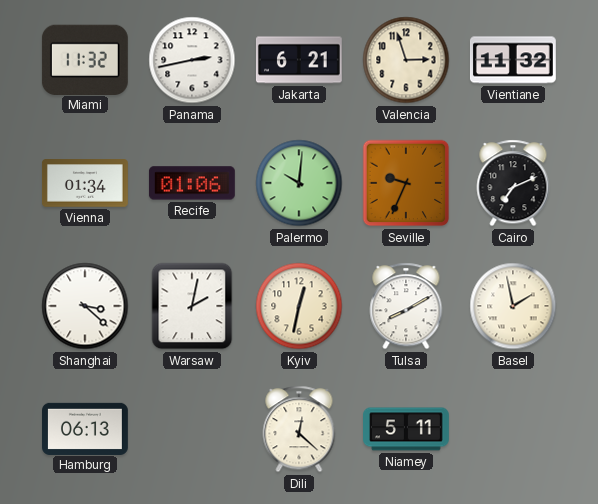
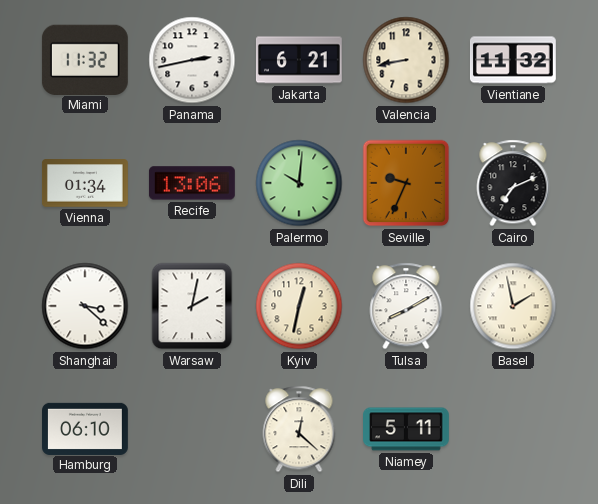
Valencia: 2:57 -> 8:43 (406, 60)
Recife: 01:06 -> 13:06 (192, 183)
Hamburg: 06:13 -> 06:10 (86, 428)
